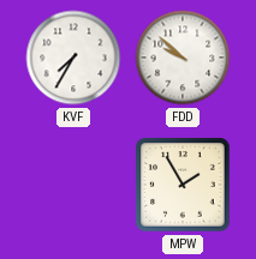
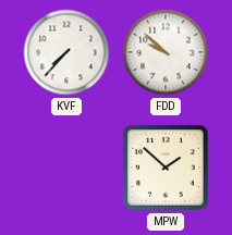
KVF: 7:35 -> 7:37 (66, 52)
MPW: 1:55 -> 1:52 (166, 168)
